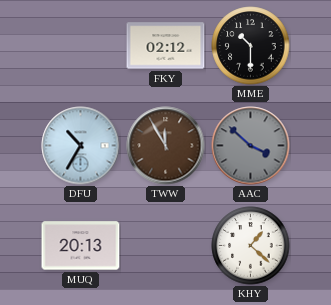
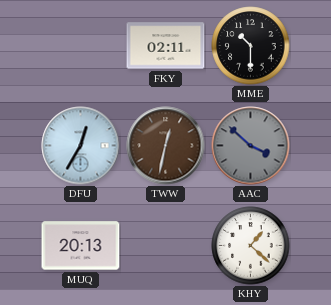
FKY: 02:12 -> 02:11 (166, 46)
DFU: 10:35 -> 12:35 (81, 146)
TWW: 11:55 -> 12:32 (166, 146)
